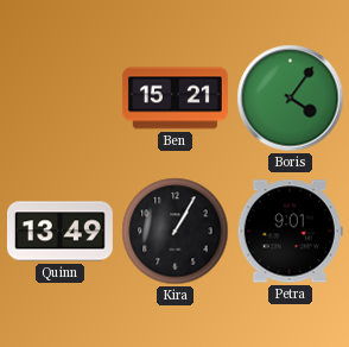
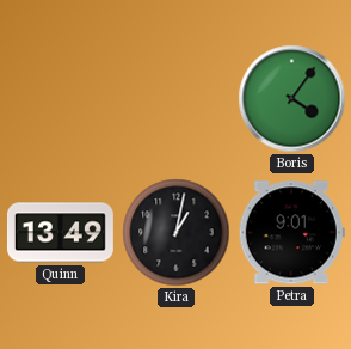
Ben: 15:21 -> none (174, 99)
Kira: 1:05 -> 1:02 (177, 233)
